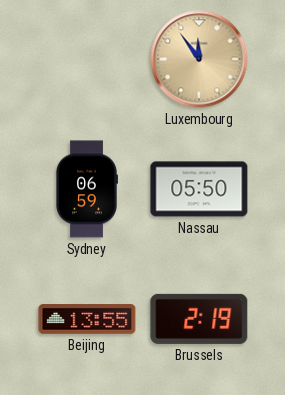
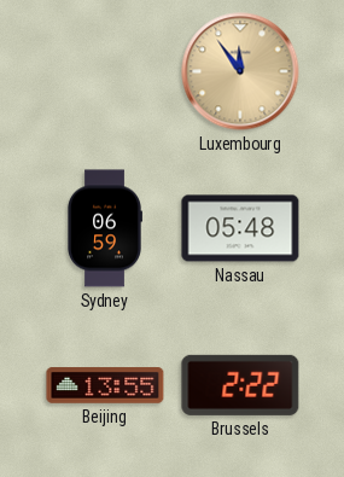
Nassau: 05:50 -> 05:48 (240, 228)
Brussels: 2:19 -> 2:22 (240, 385)
